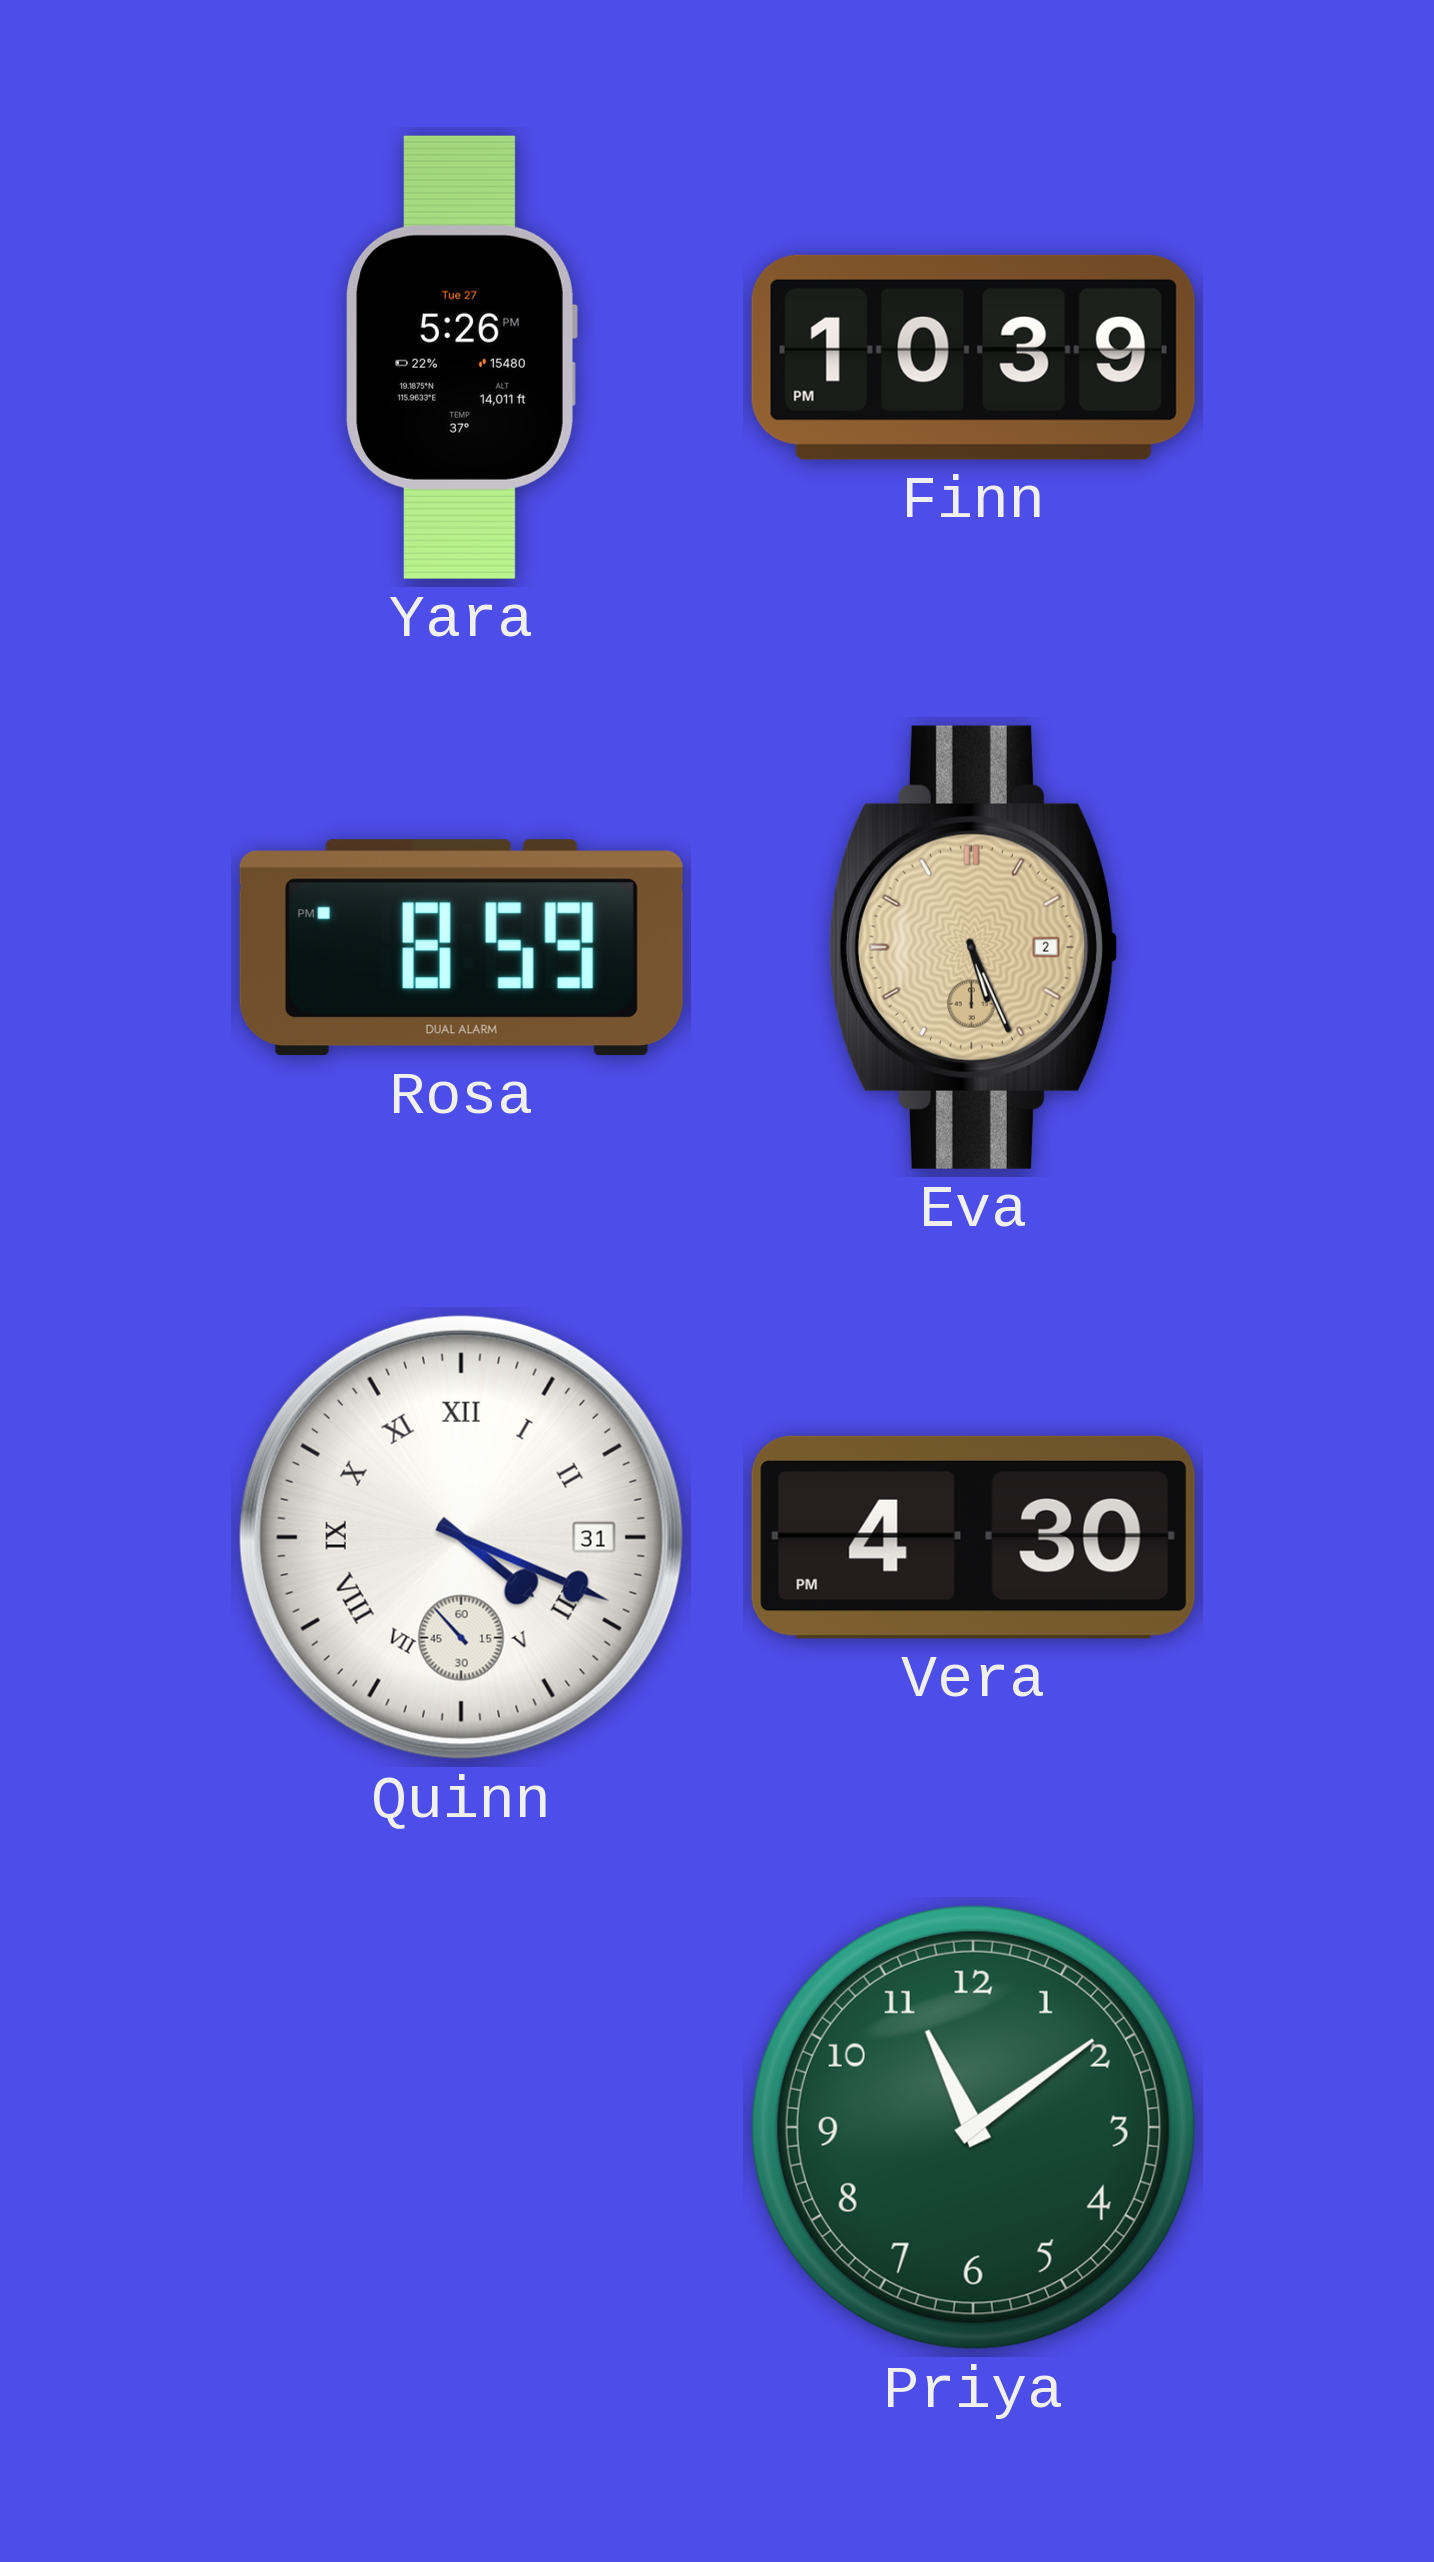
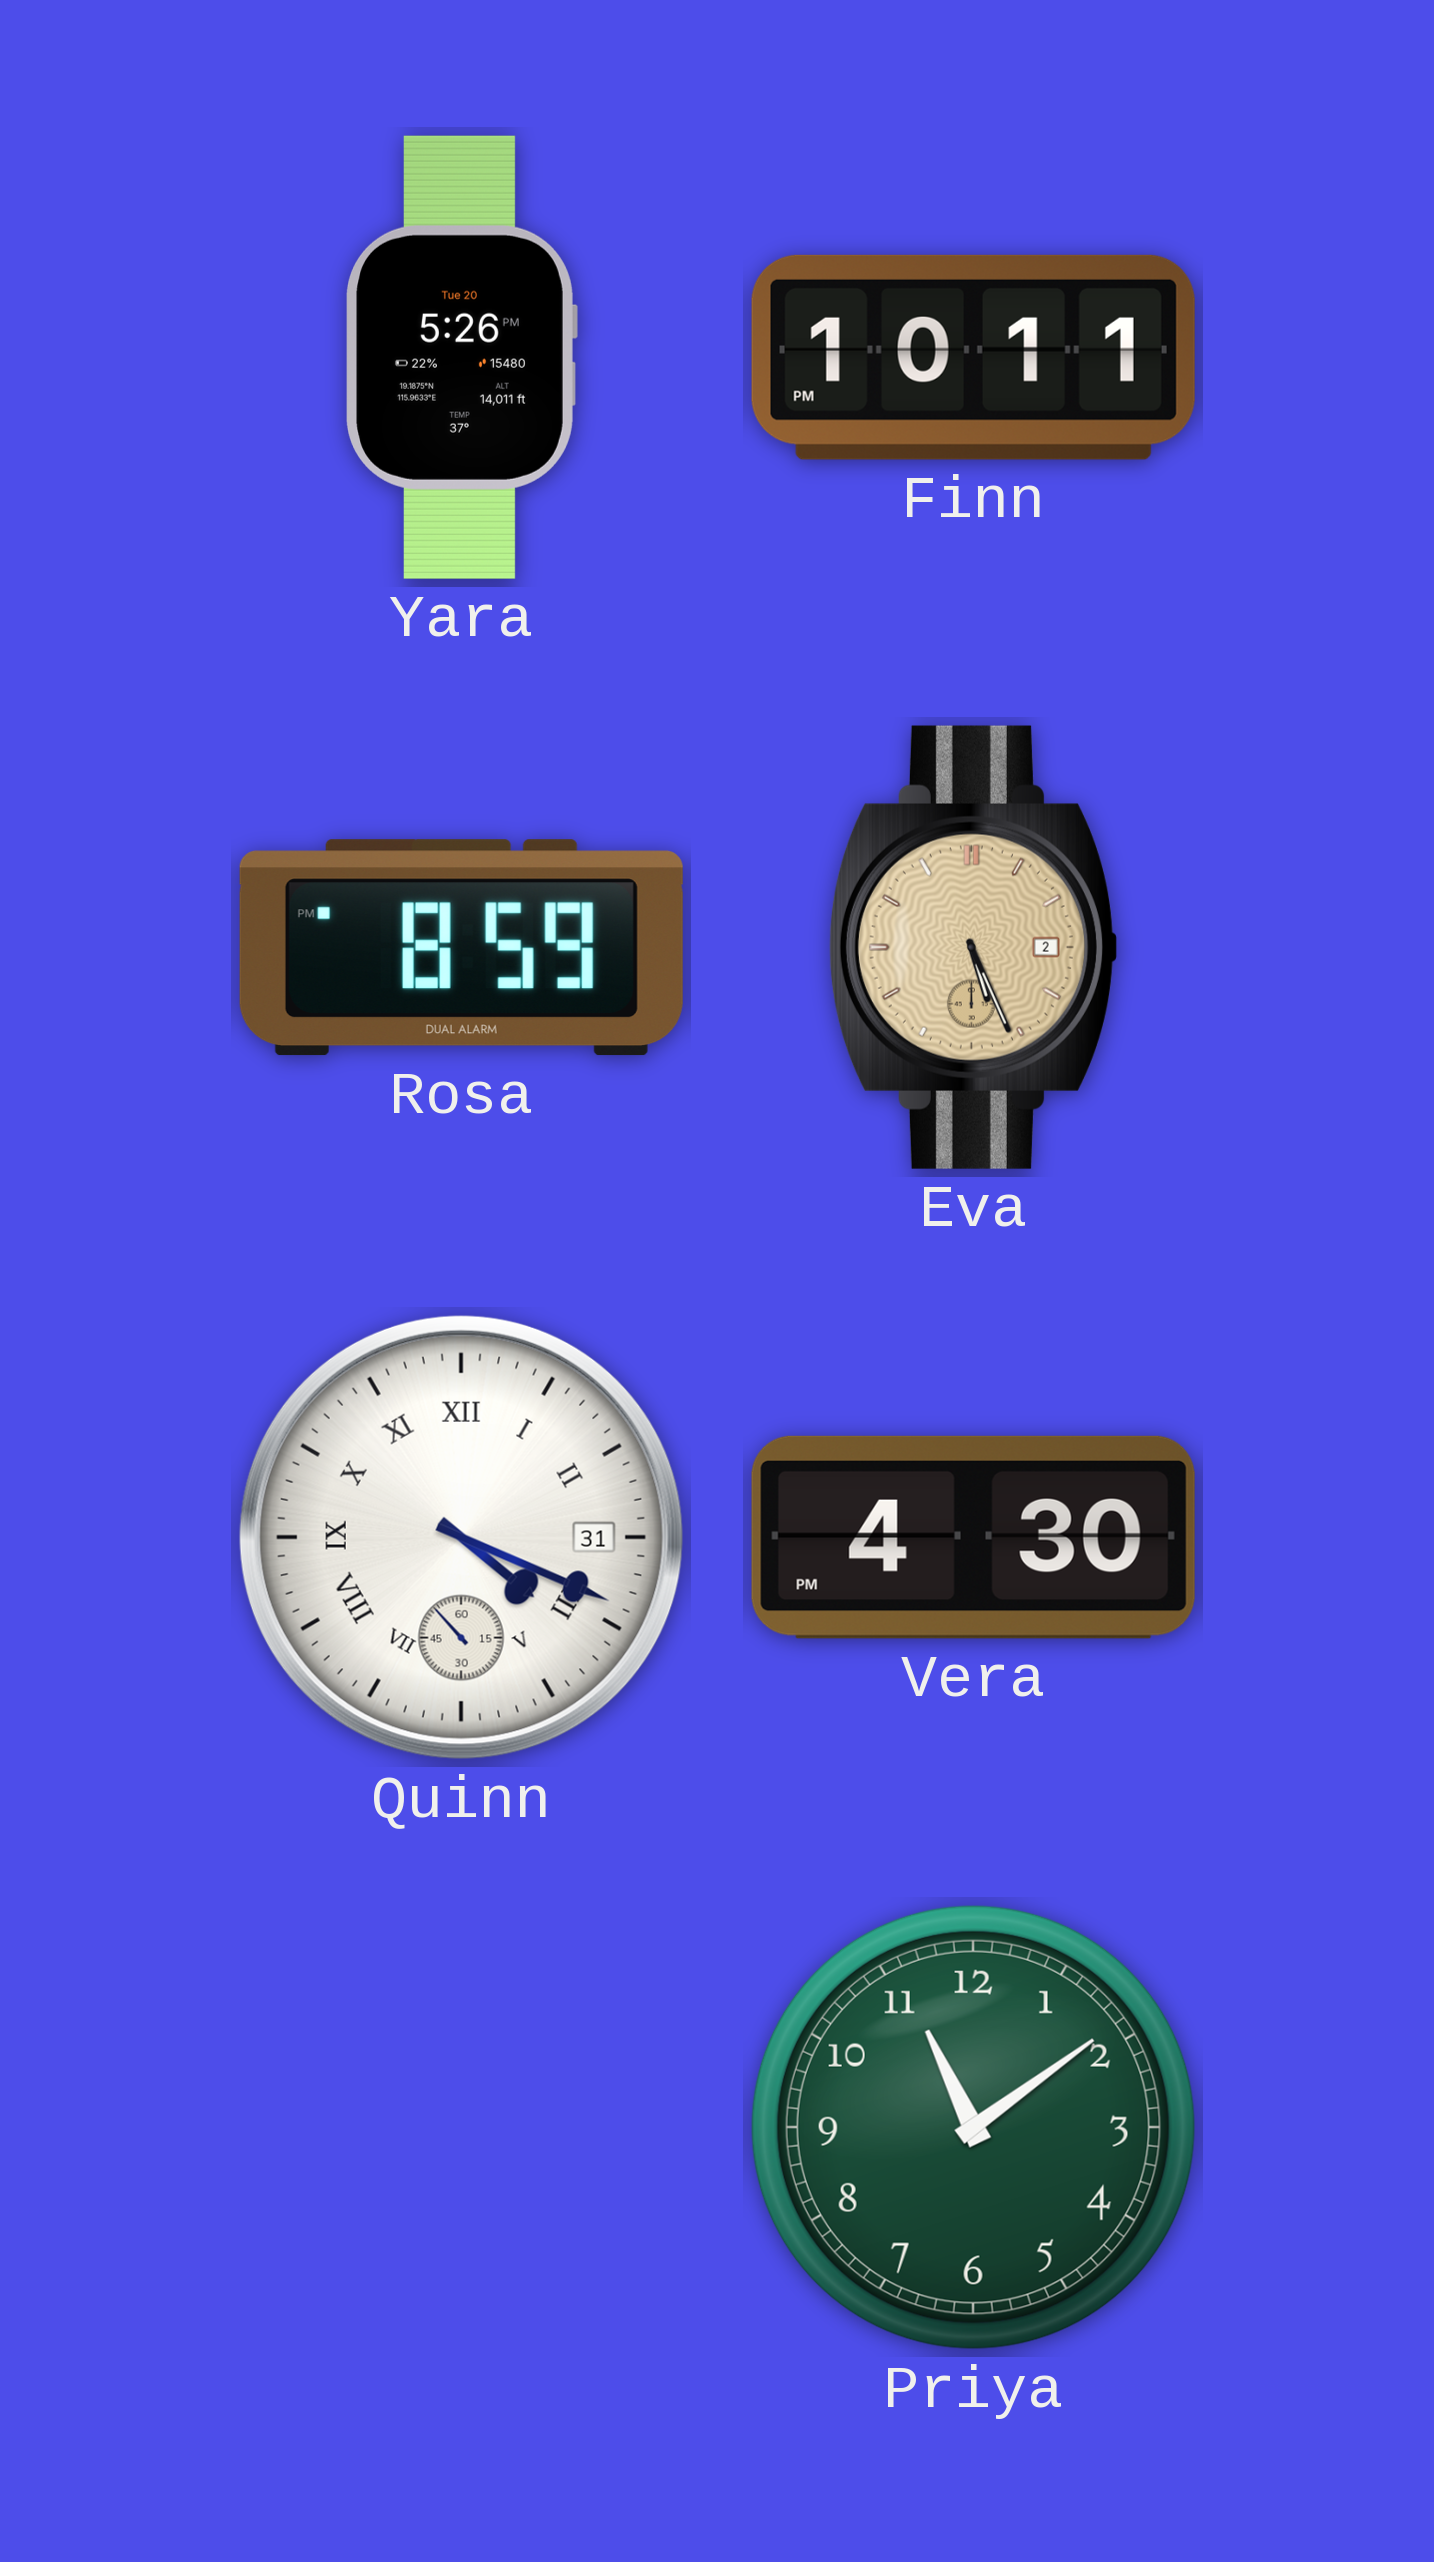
Yara date: Tue 27 -> Tue 20 (461, 357)
Finn: 10:39 -> 10:11 (973, 357)
